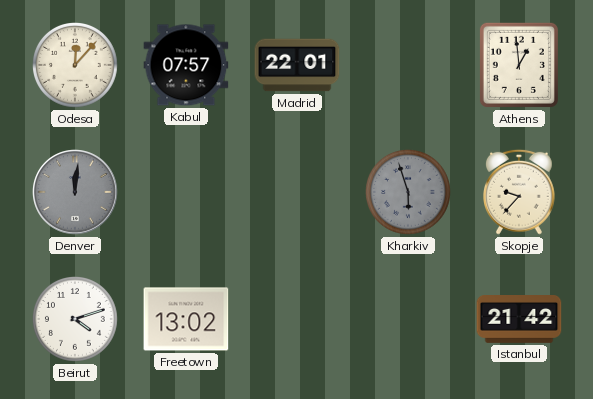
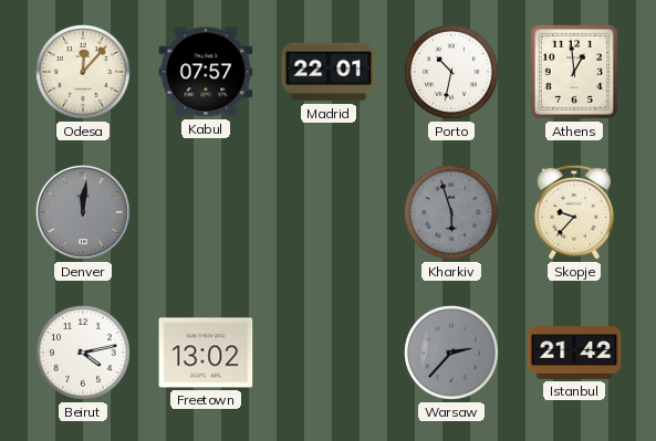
Porto: none -> 10:32 (452, 73)
Beirut: 4:12 -> 4:13 (84, 354)
Warsaw: none -> 2:37 (452, 354)
